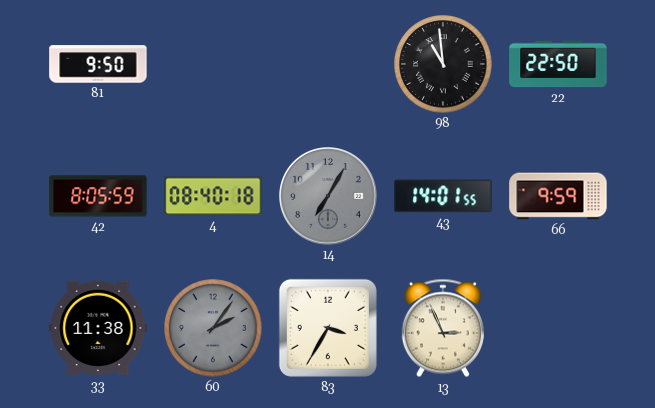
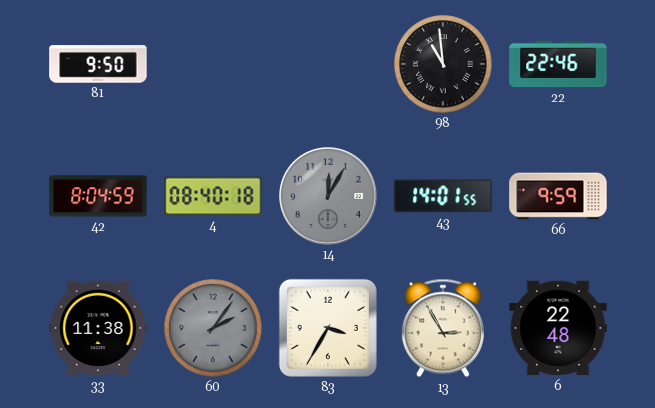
22: 22:50 -> 22:46 (558, 64)
42: 8:05 -> 8:04 (98, 196)
14: 7:05 -> 12:05 (329, 197)
13: 2:56 -> 2:55 (443, 328)
6: none -> 22:48 (558, 328)
